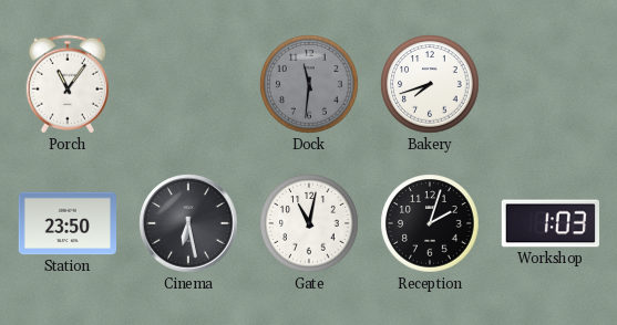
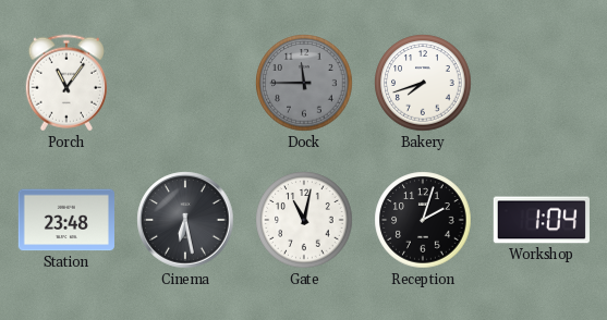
Dock: 11:31 -> 11:45 (304, 83)
Station: 23:50 -> 23:48 (65, 220)
Workshop: 1:03 -> 1:04 (542, 220)
